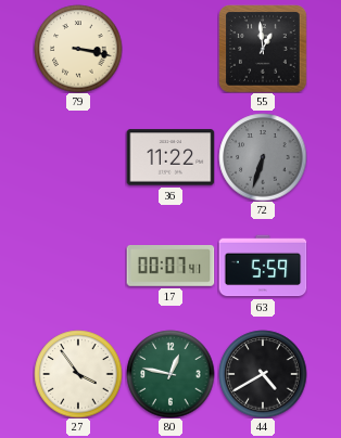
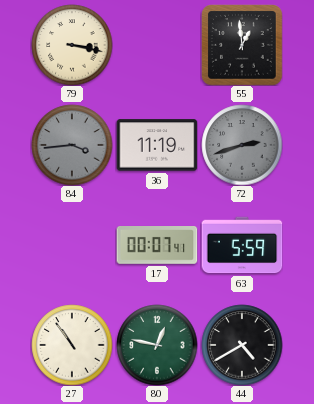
84: none -> 3:44 (72, 145)
36: 11:22 -> 11:19 (157, 145)
72: 6:33 -> 2:42 (242, 145)
27: 3:54 -> 10:54 (72, 345)
